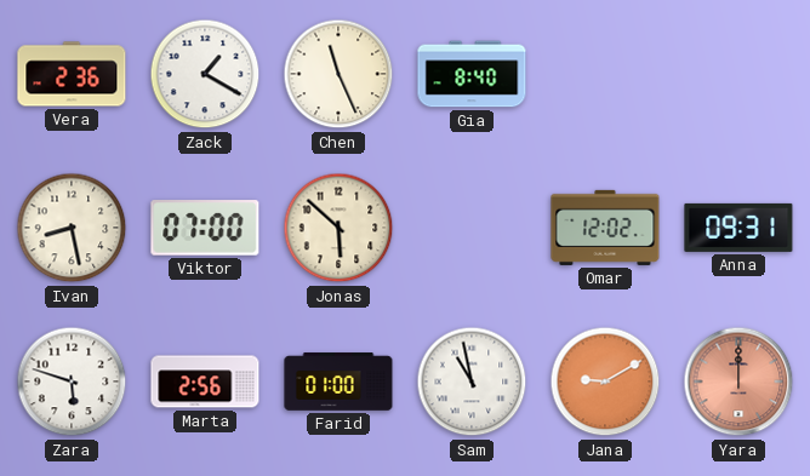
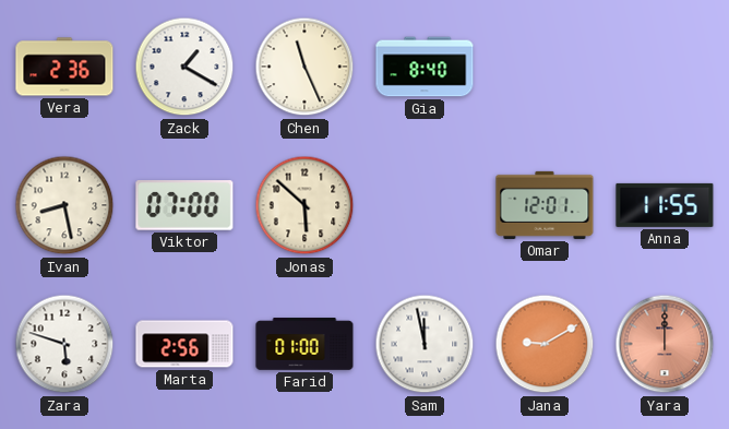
Omar: 12:02 -> 12:01 (545, 205)
Anna: 09:31 -> 11:55 (665, 205)
Sam: 10:58 -> 11:58 (425, 344)
